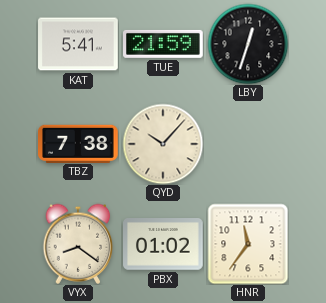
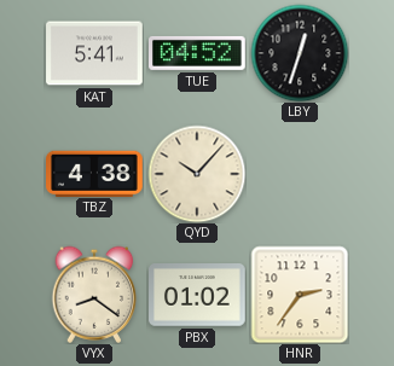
TUE: 21:59 -> 04:52 (198, 53)
TBZ: 7:38 -> 4:38 (95, 173)
HNR: 11:36 -> 2:36 (300, 295)
